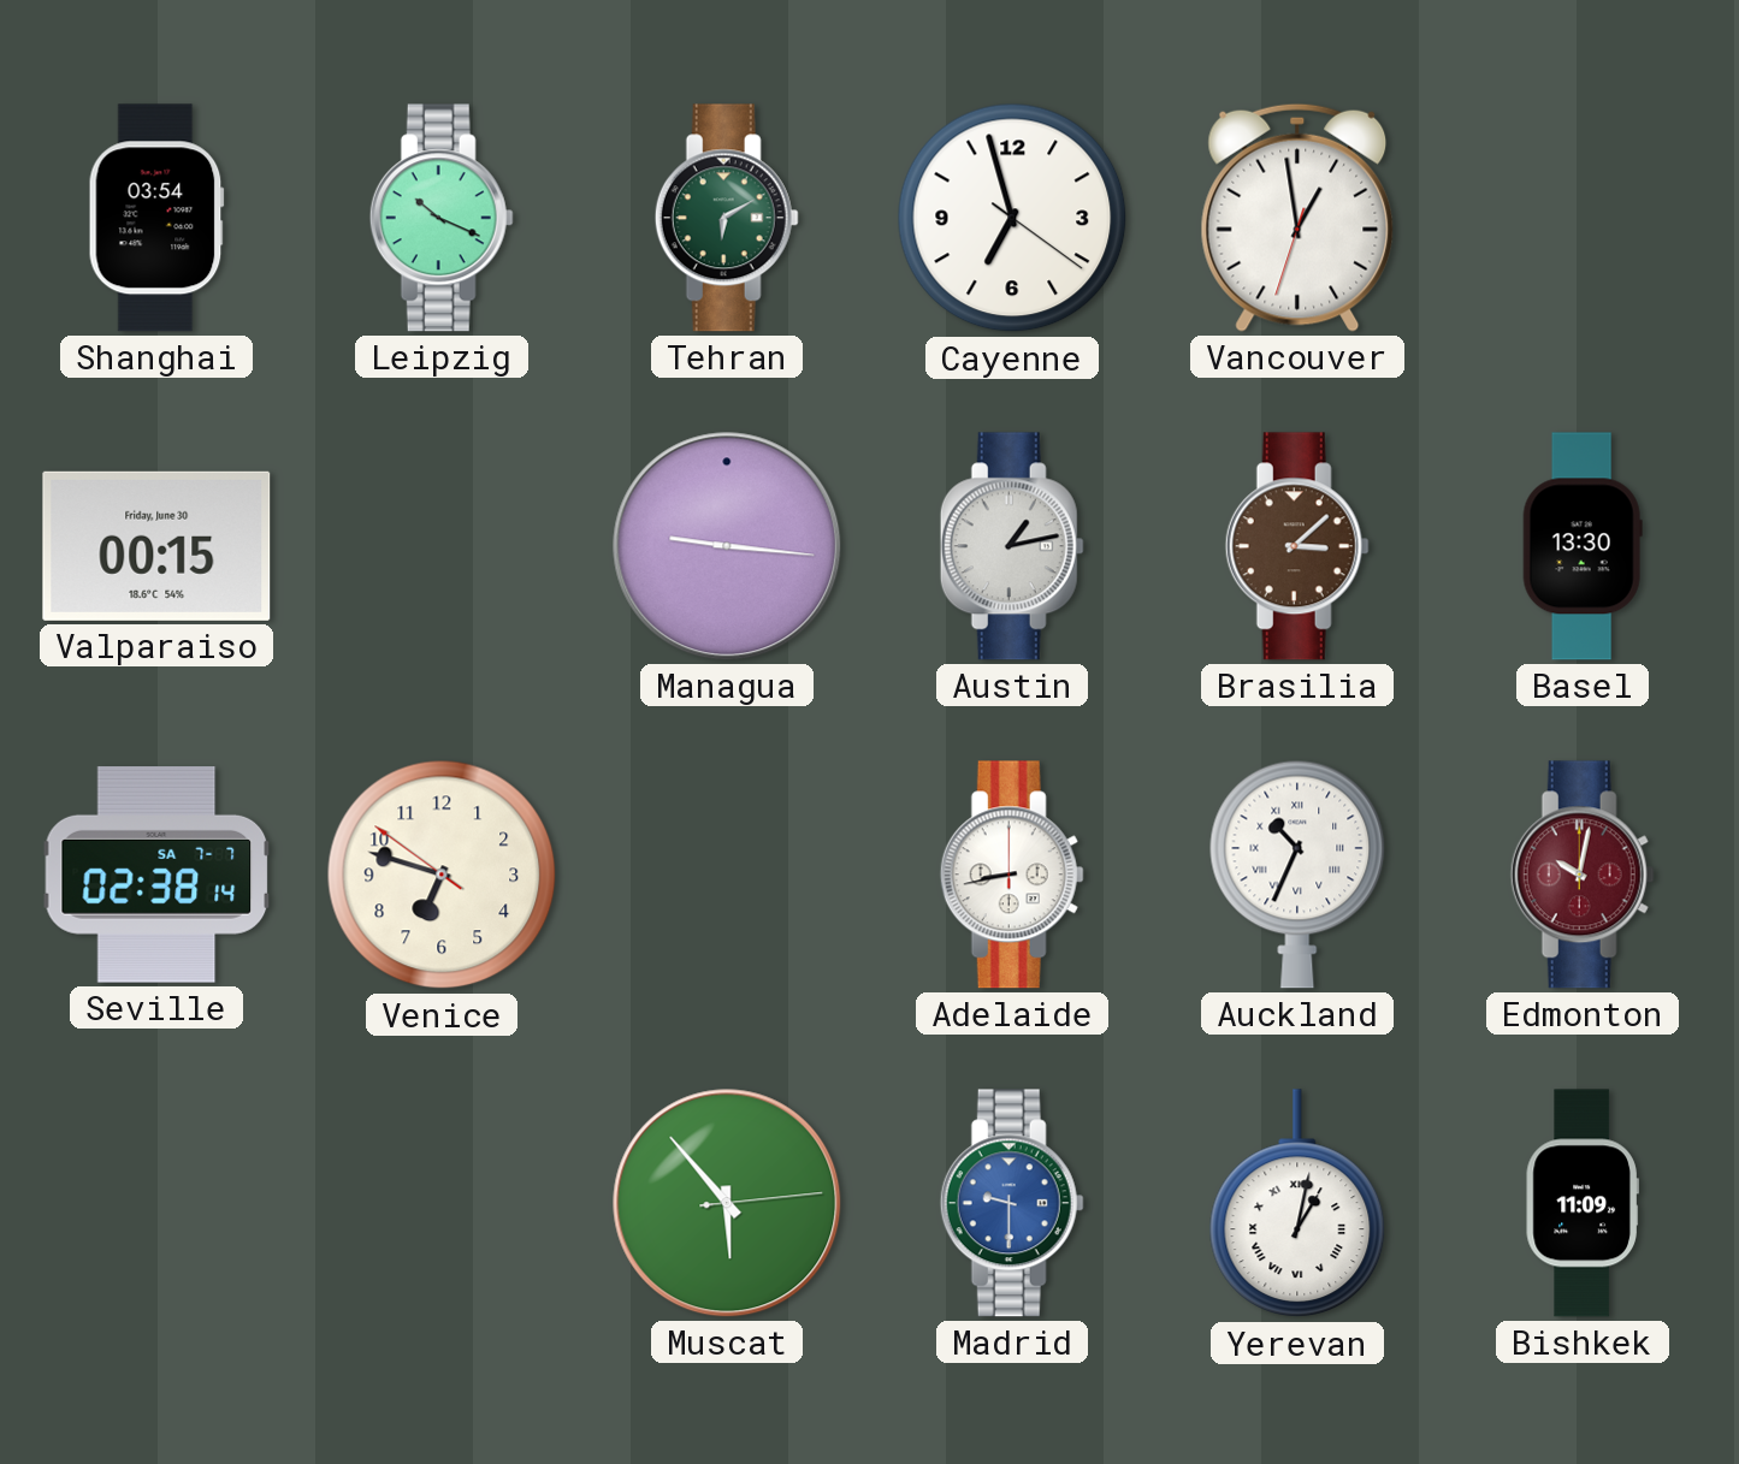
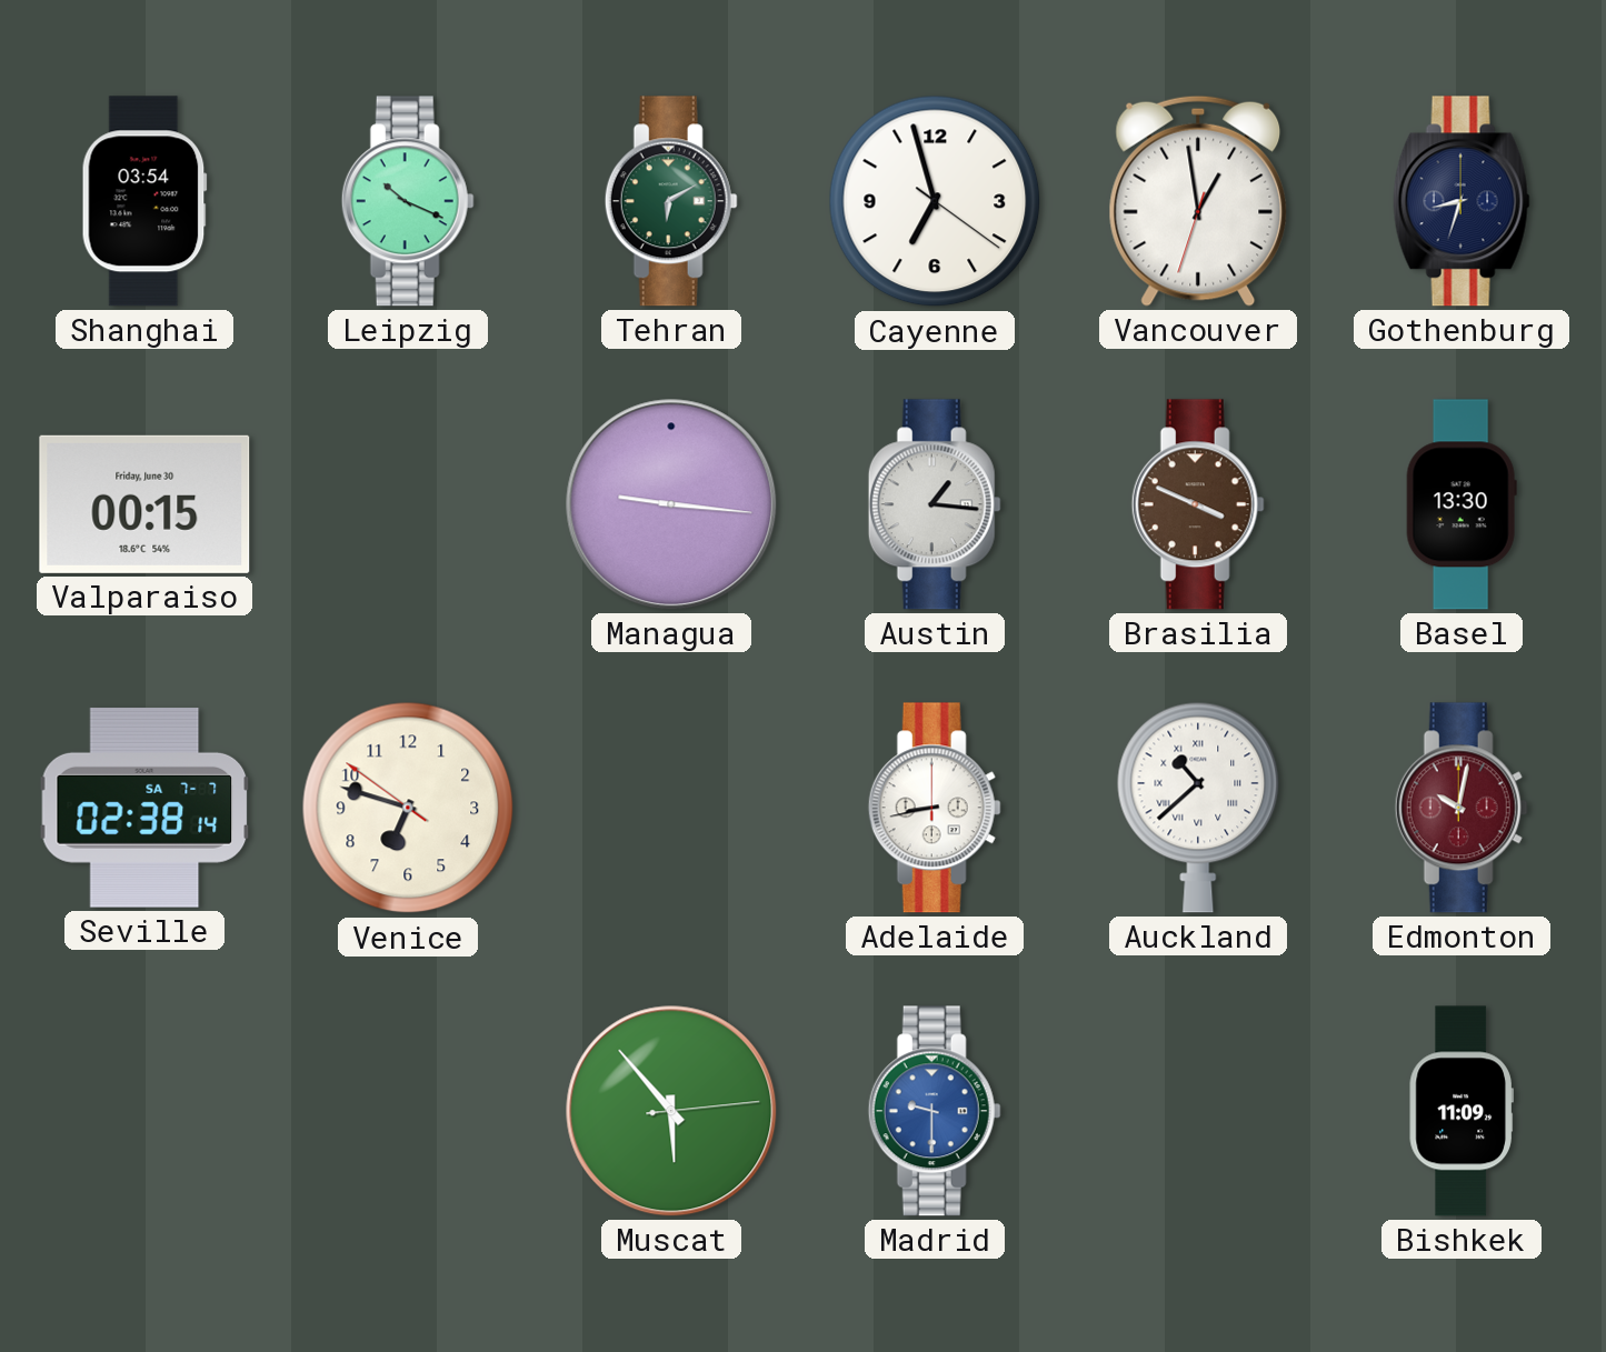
Gothenburg: none -> 8:33 (1462, 201)
Austin: 1:13 -> 1:16 (935, 504)
Brasilia: 3:08 -> 3:49 (1198, 504)
Auckland: 10:34 -> 10:38 (1198, 808)
Yerevan: 1:02 -> none (1297, 1204)
